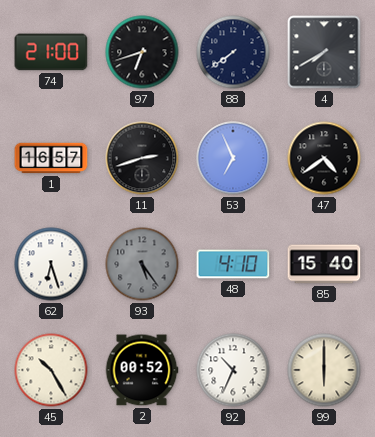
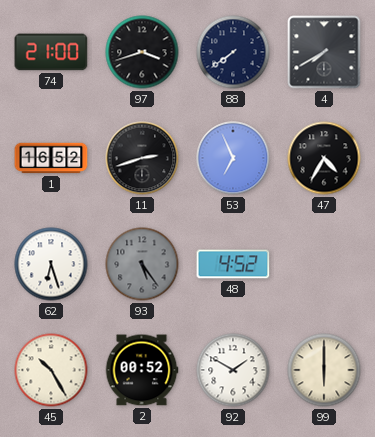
97: 6:42 -> 3:42 (142, 52)
1: 16:57 -> 16:52 (51, 158)
47: 4:39 -> 4:35 (324, 158)
48: 4:10 -> 4:52 (233, 264)
85: 15:40 -> none (324, 264)
92: 10:34 -> 1:50 (233, 370)
